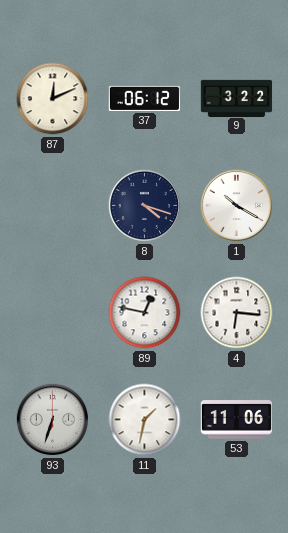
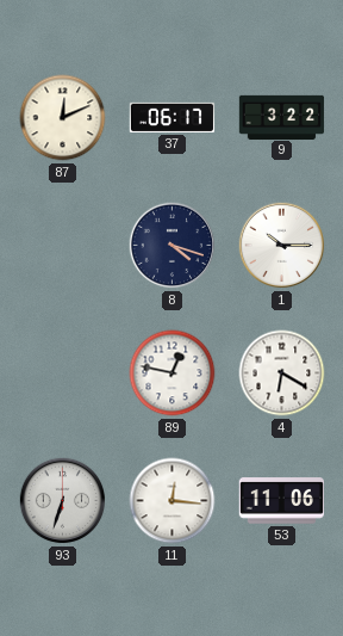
37: 06:12 -> 06:17 (173, 117)
1: 10:20 -> 10:15 (282, 246)
4: 6:16 -> 6:20 (282, 373)
11: 1:32 -> 12:16 (173, 501)
